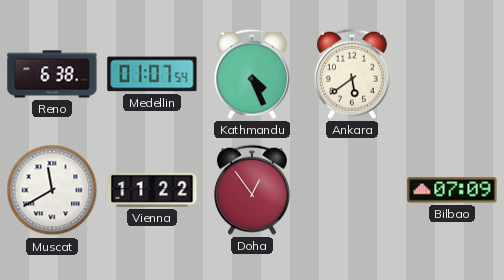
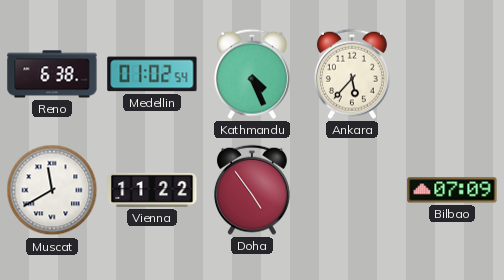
Medellin: 01:07 -> 01:02 (152, 74)
Ankara: 5:39 -> 5:37 (352, 74)
Doha: 12:54 -> 4:54 (252, 190)
